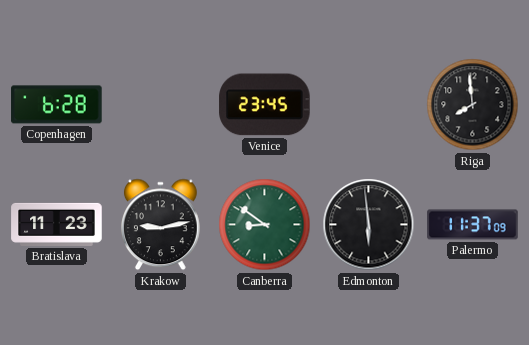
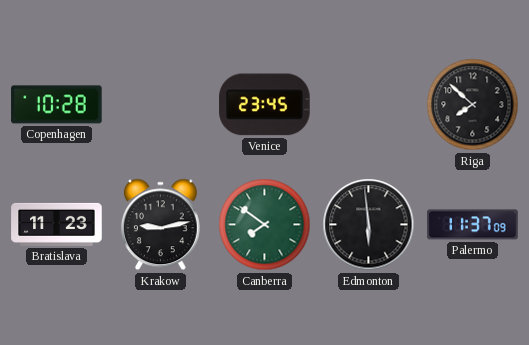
Copenhagen: 6:28 -> 10:28 (57, 105)
Riga: 7:59 -> 7:52 (473, 105)
Canberra: 8:51 -> 7:51 (265, 225)
